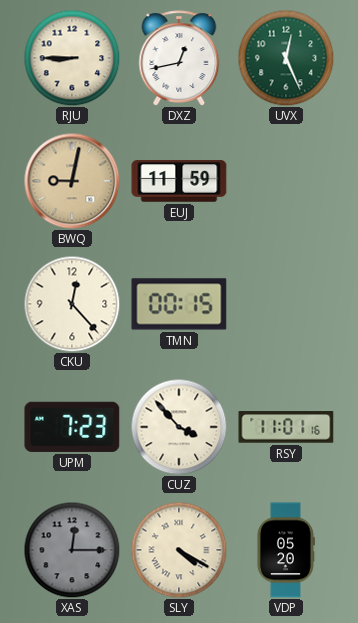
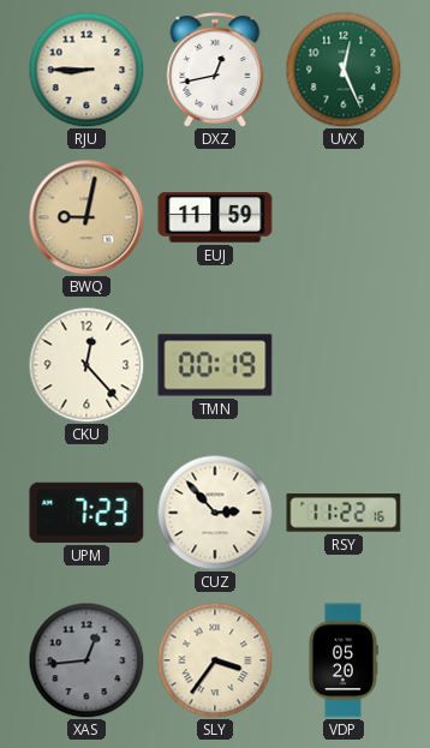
TMN: 00:15 -> 00:19 (215, 365)
CUZ: 3:53 -> 2:53 (215, 513)
RSY: 11:01 -> 11:22 (344, 513)
XAS: 12:15 -> 12:44 (86, 660)
SLY: 4:20 -> 3:36 (215, 660)
